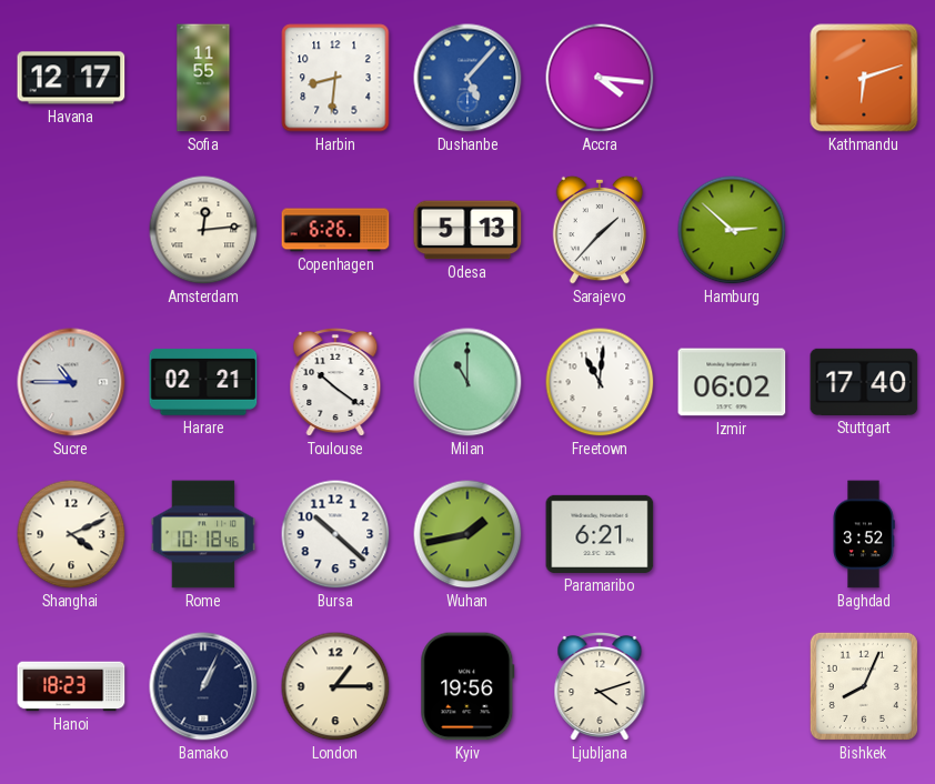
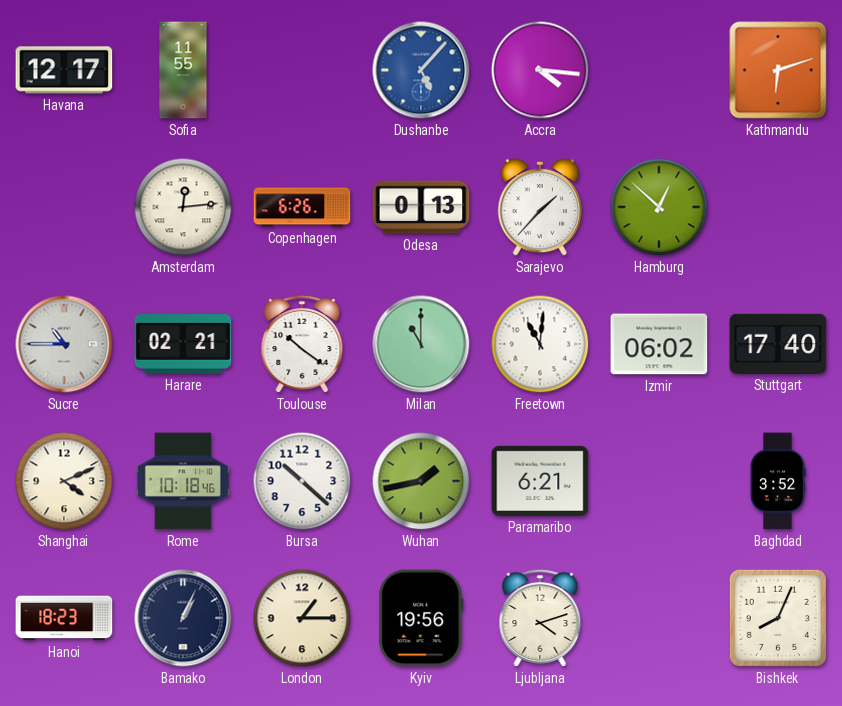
Harbin: 8:31 -> none (335, 78)
Odesa: 5:13 -> 0:13 (421, 207)
Hamburg: 2:52 -> 12:52 (659, 207)
